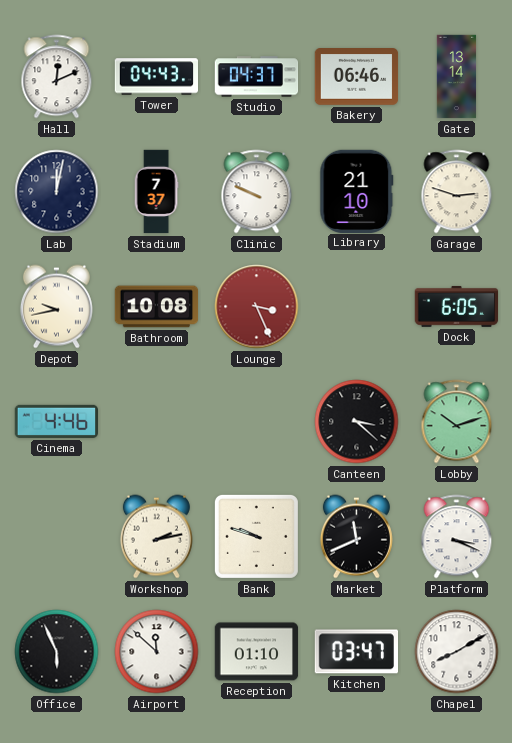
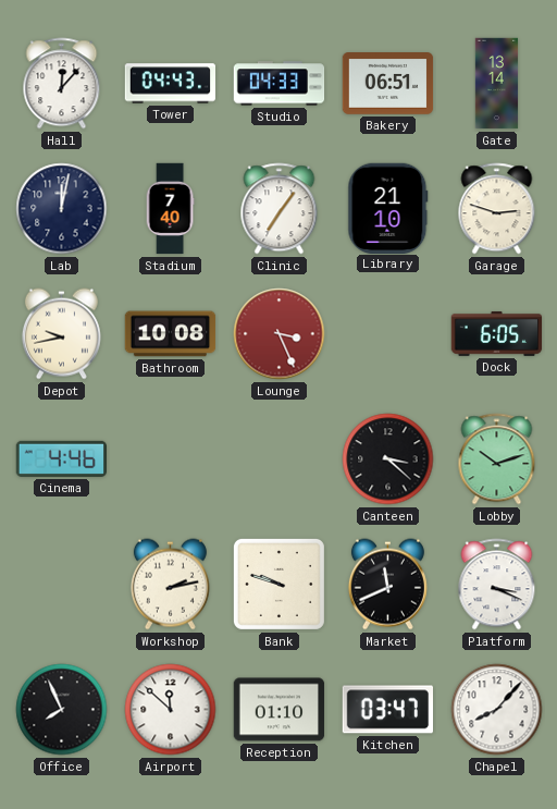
Hall: 12:11 -> 12:07 (62, 84)
Studio: 04:37 -> 04:33 (280, 84)
Bakery: 06:46 -> 06:51 (388, 84)
Stadium: 7:37 -> 7:40 (170, 209)
Clinic: 9:49 -> 7:06 (280, 209)
Office: 5:56 -> 7:56 (62, 710)
Chapel: 8:10 -> 8:07 (497, 710)
